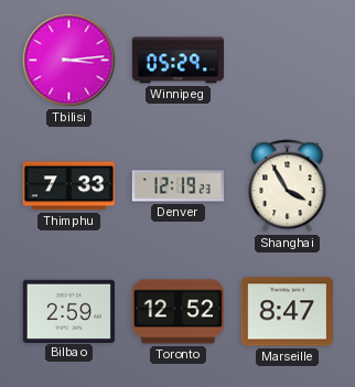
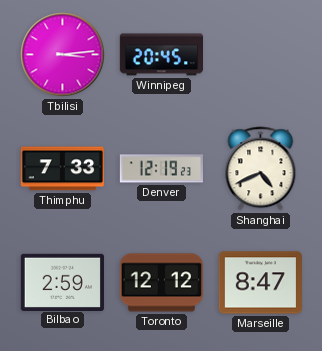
Winnipeg: 05:29 -> 20:45 (161, 55)
Shanghai: 3:55 -> 4:41 (261, 169)
Toronto: 12:52 -> 12:12 (161, 283)
